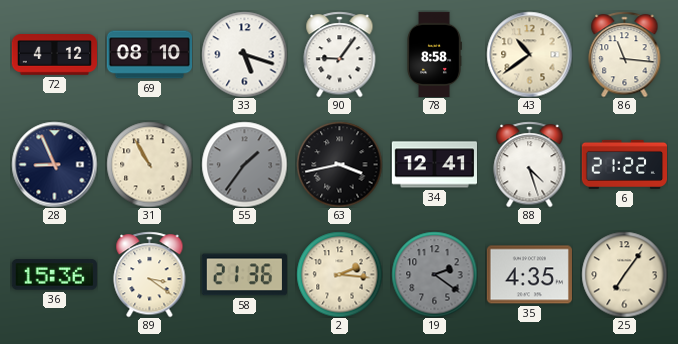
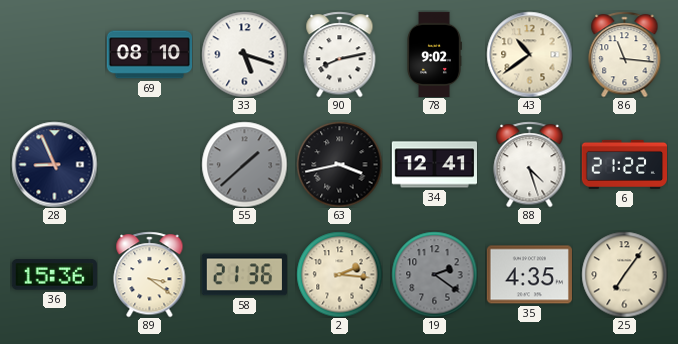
72: 4:12 -> none (54, 55)
90: 9:06 -> 8:13 (340, 54)
78: 8:58 -> 9:02 (434, 54)
31: 10:55 -> none (149, 164)
55: 1:36 -> 1:38 (244, 164)
